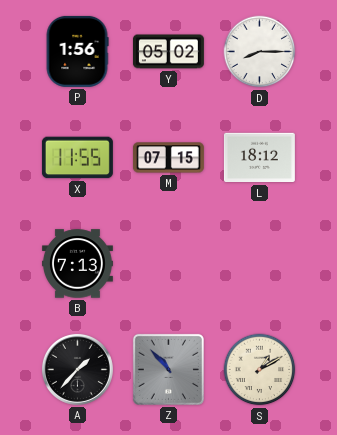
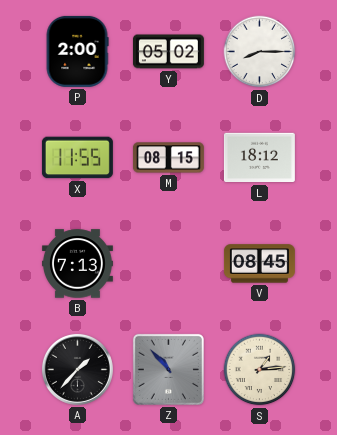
P: 1:56 -> 2:00 (77, 51)
M: 07:15 -> 08:15 (168, 158)
V: none -> 08:45 (259, 264)
S: 1:10 -> 1:14 (260, 370)
